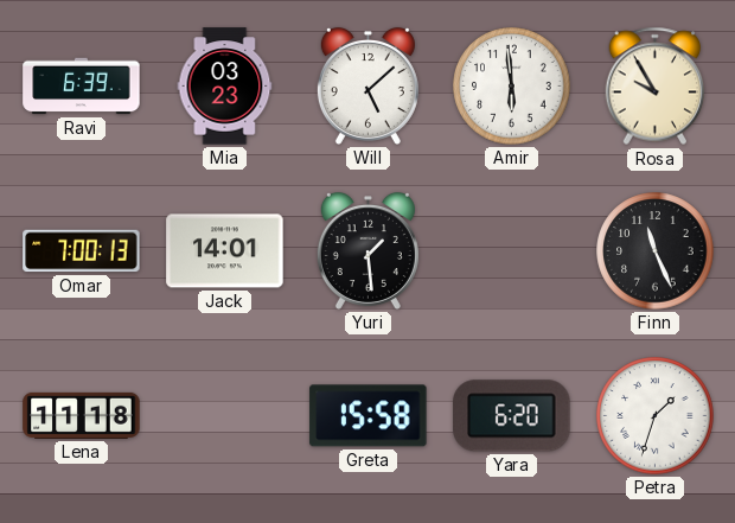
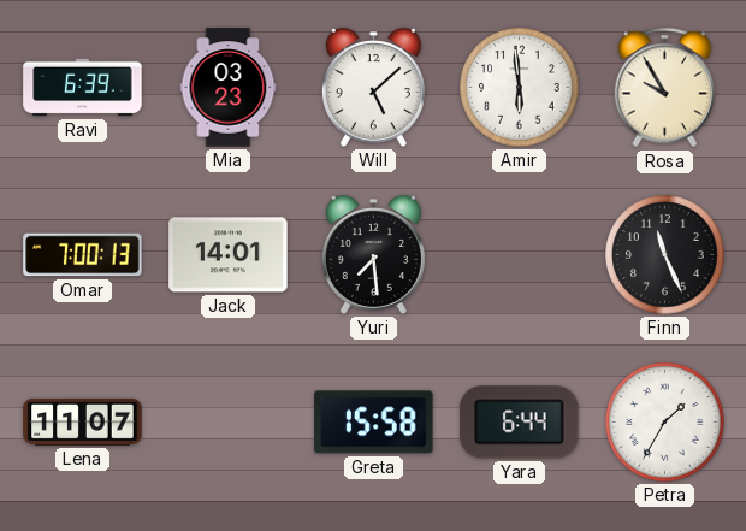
Yuri: 1:29 -> 7:29 (373, 254)
Lena: 11:18 -> 11:07 (83, 421)
Yara: 6:20 -> 6:44 (520, 423)
Petra: 1:33 -> 1:35 (665, 423)
